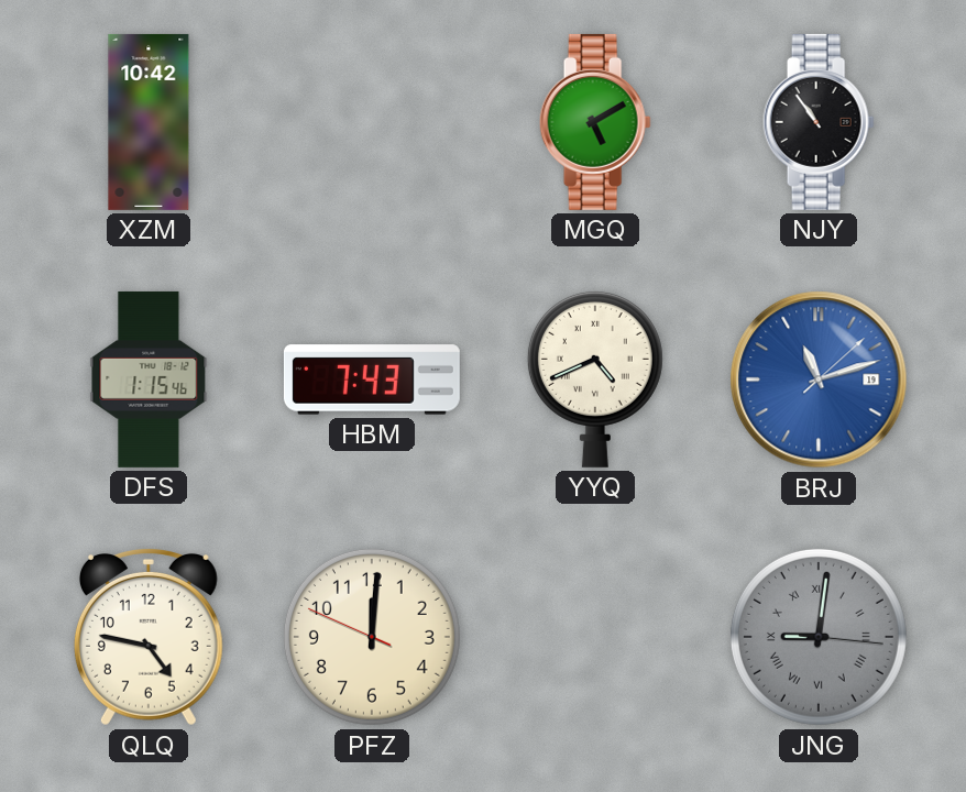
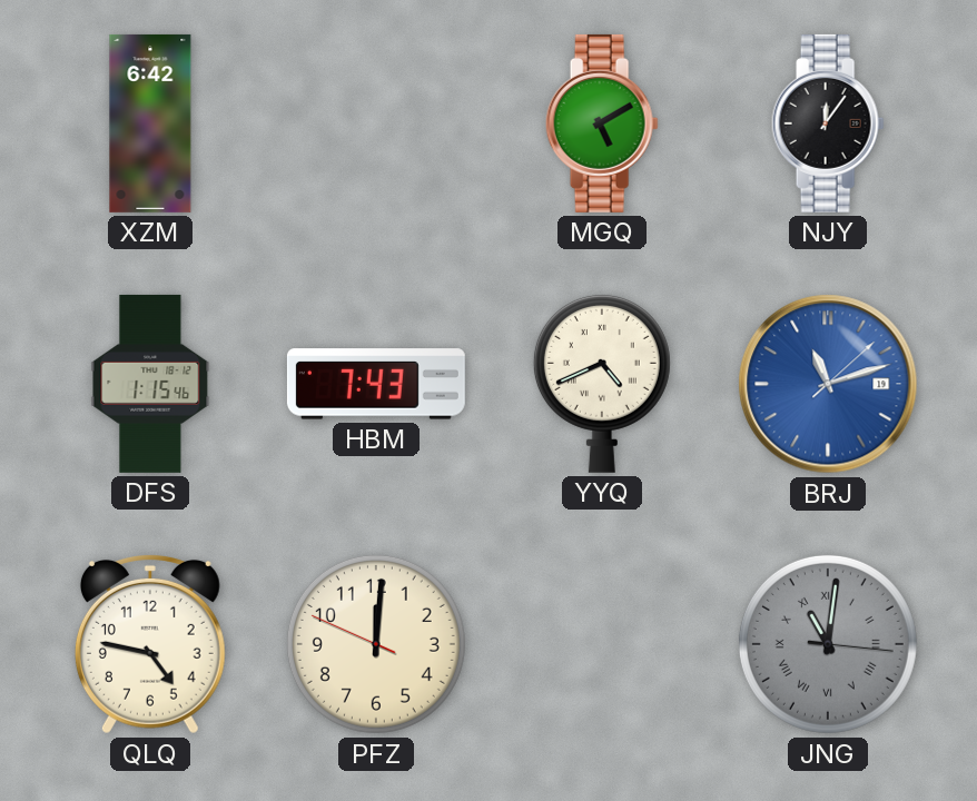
XZM: 10:42 -> 6:42 (150, 123)
NJY: 10:54 -> 12:06 (828, 123)
JNG: 9:01 -> 11:01 (828, 644)
